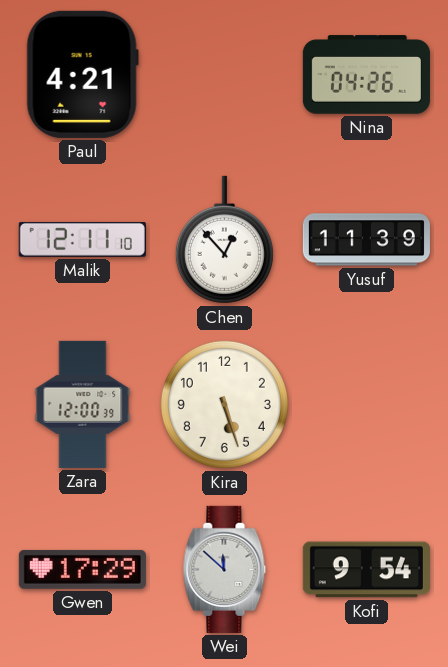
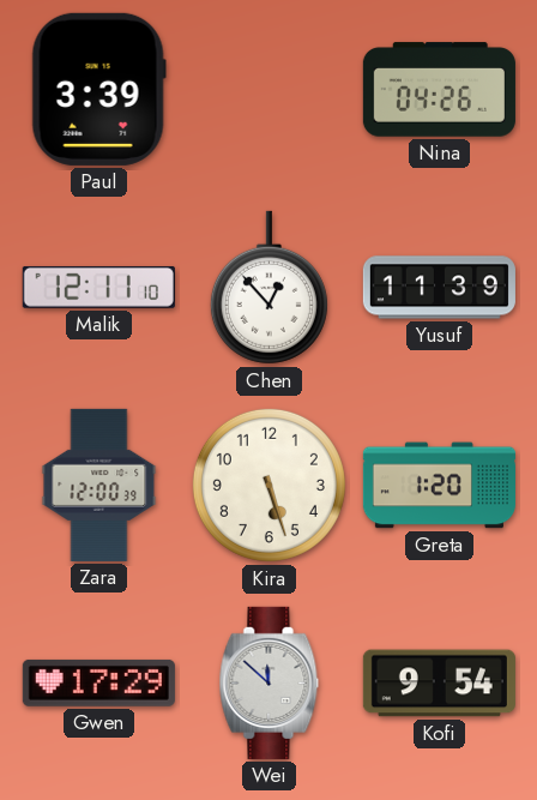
Paul: 4:21 -> 3:39 (98, 89)
Greta: none -> 1:20 (439, 486)
